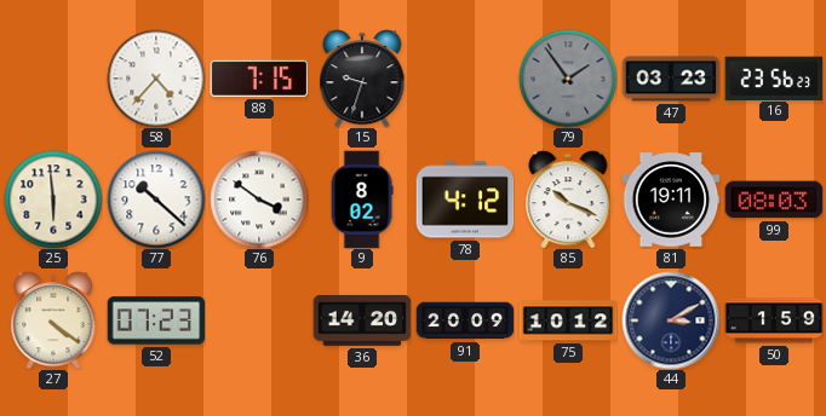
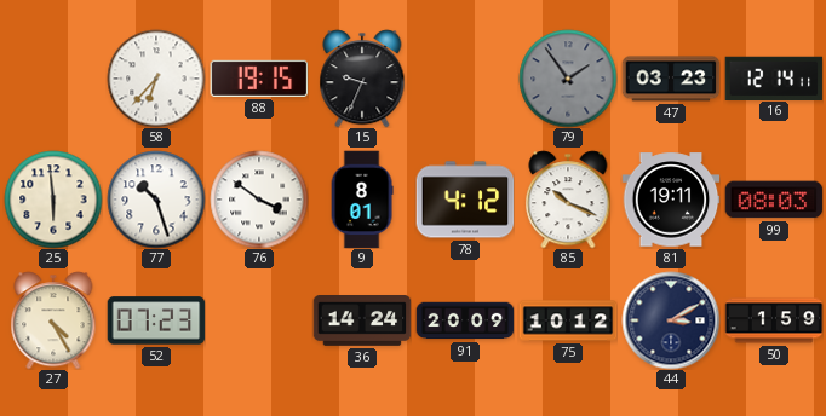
58: 4:37 -> 6:37 (156, 79)
88: 7:15 -> 19:15 (259, 79)
15: 9:33 -> 9:34 (362, 79)
16: 23:56 -> 12:14 (774, 77)
77: 10:22 -> 10:27 (156, 200)
9: 8:02 -> 8:01 (362, 200)
27: 4:21 -> 4:25 (53, 320)
36: 14:20 -> 14:24 (362, 322)
